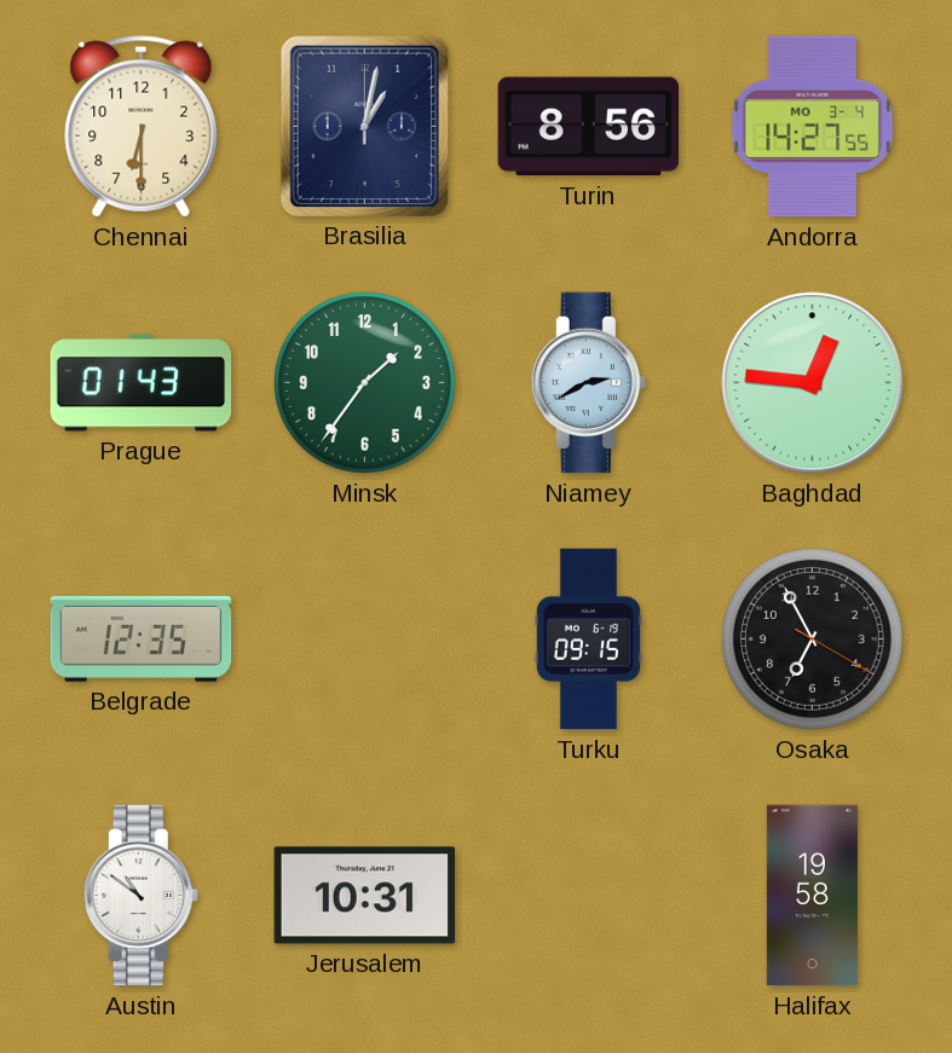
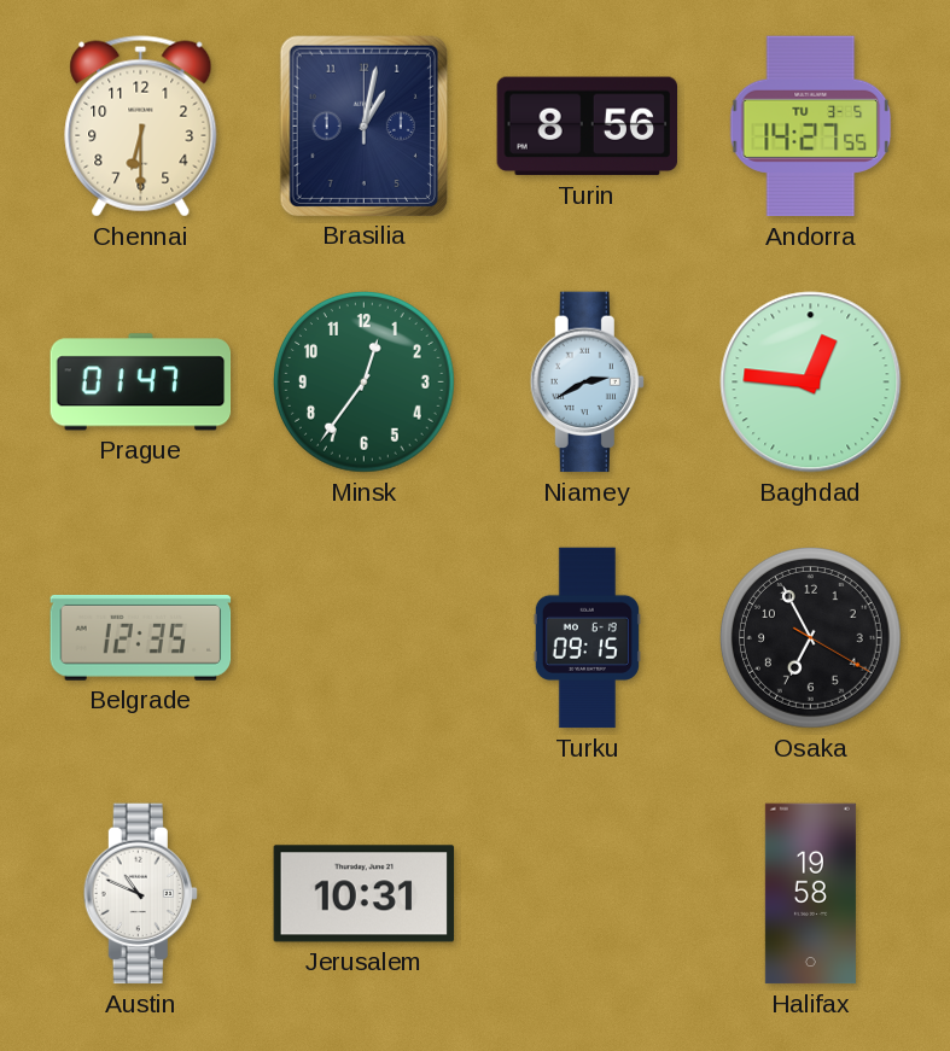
Andorra date: MO 3-4 -> TU 3-5 (811, 127)
Prague: 01:43 -> 01:47 (141, 383)
Minsk: 1:36 -> 12:36 (365, 383)
Austin: 10:51 -> 10:49 (140, 894)
